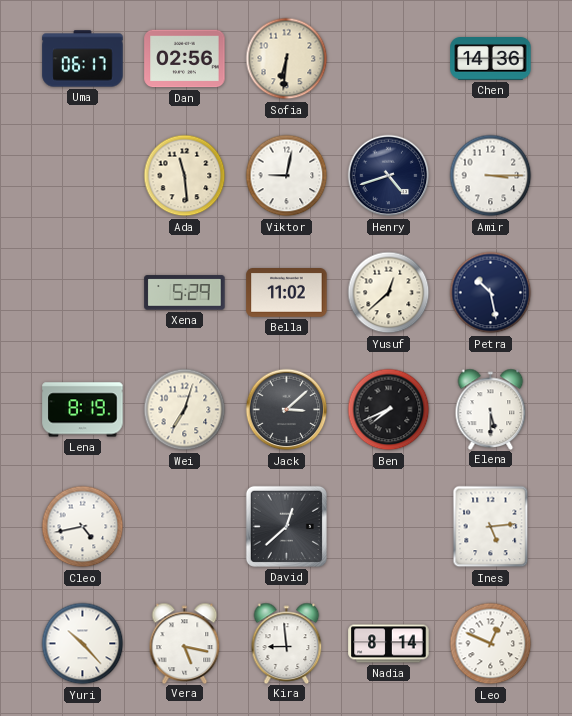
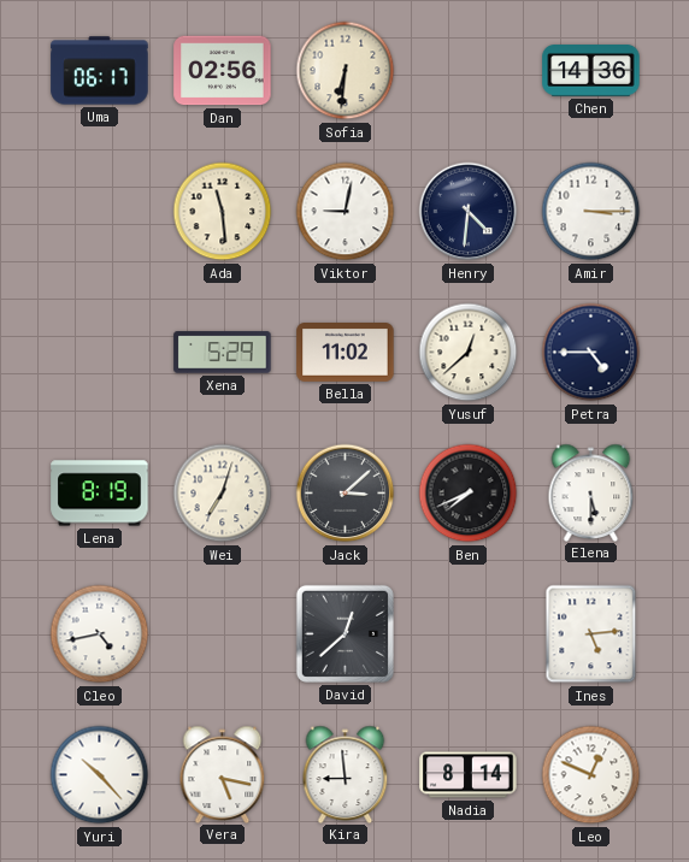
Henry: 4:42 -> 4:31 (469, 212)
Petra: 10:28 -> 4:45 (591, 353)
